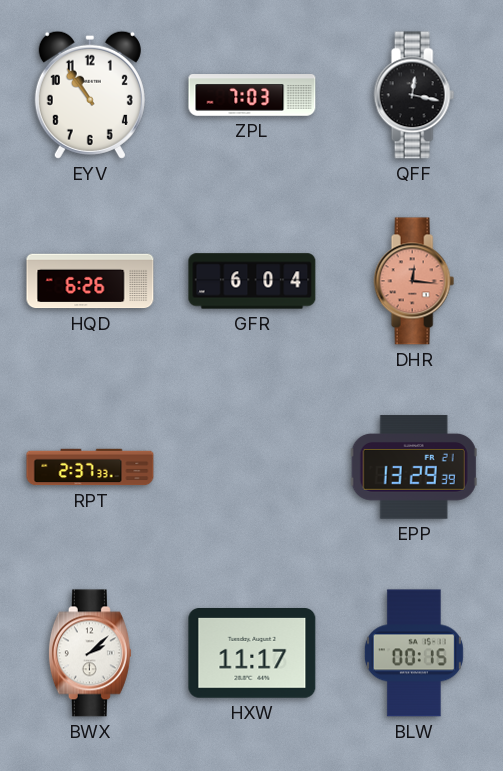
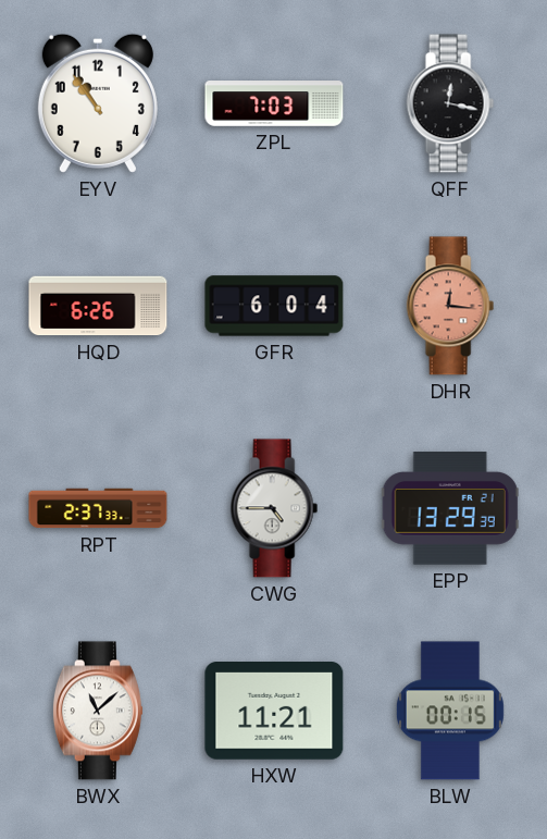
CWG: none -> 4:45 (274, 508)
BWX: 2:08 -> 11:08 (98, 711)
HXW: 11:17 -> 11:21 (274, 712)
